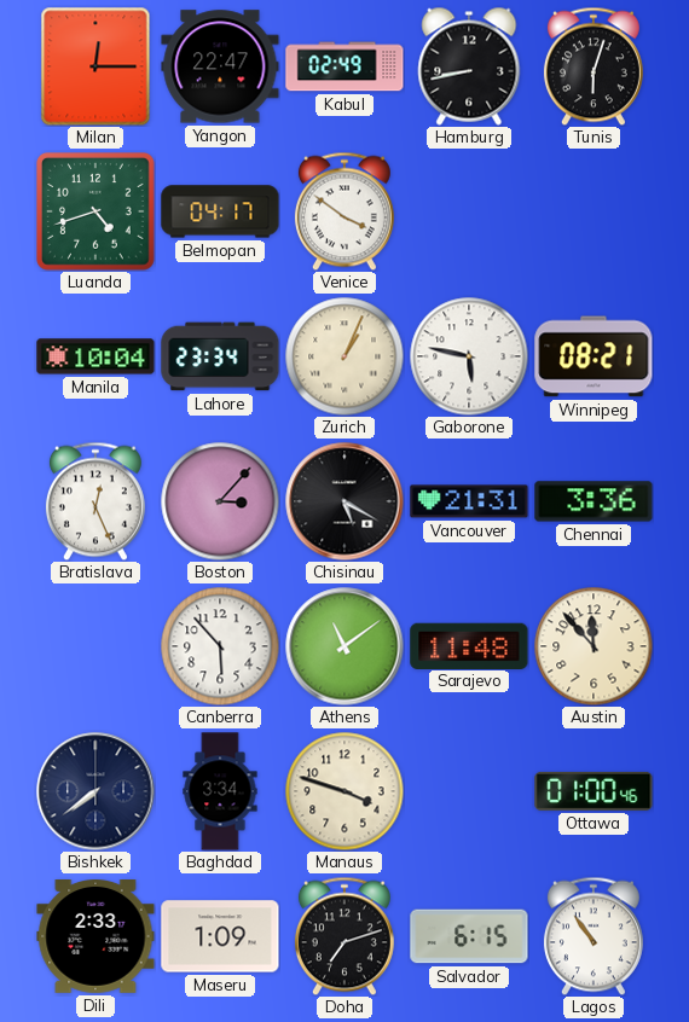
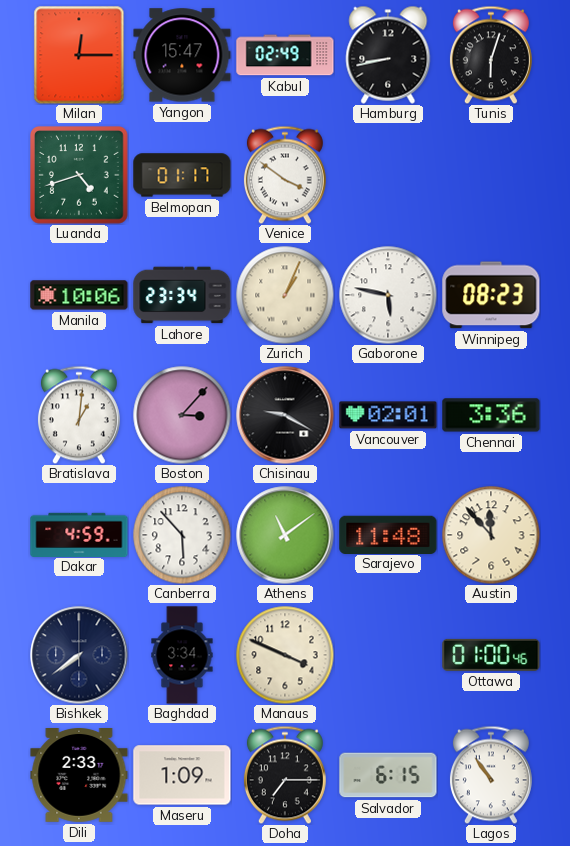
Yangon: 22:47 -> 15:47 (182, 55)
Belmopan: 04:17 -> 01:17 (182, 175)
Manila: 10:04 -> 10:06 (79, 295)
Winnipeg: 08:21 -> 08:23 (491, 295)
Bratislava: 12:26 -> 1:01 (79, 415)
Chisinau: 5:20 -> 9:20 (285, 415)
Vancouver: 21:31 -> 02:01 (388, 415)
Dakar: none -> 4:59 (79, 534)
Manaus: 3:48 -> 3:49 (285, 655)
Doha: 7:12 -> 7:15 (285, 775)
